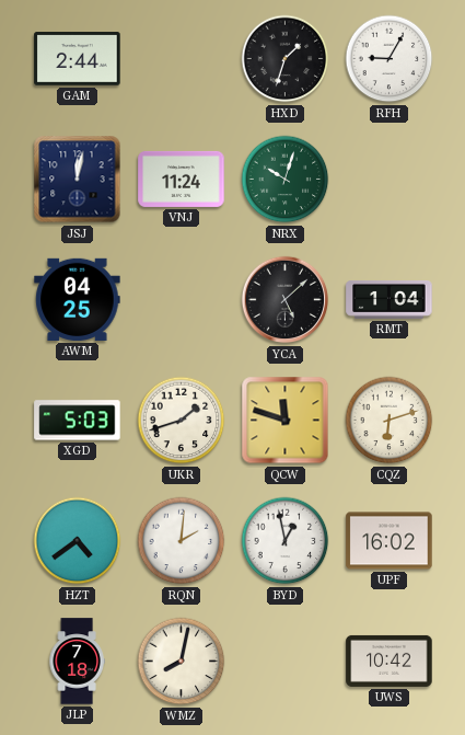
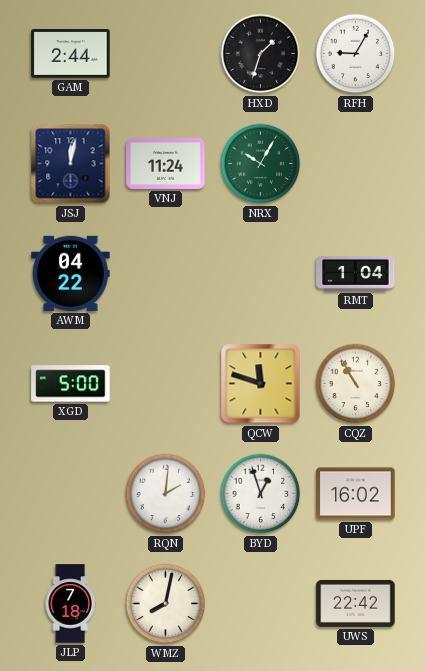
NRX: 10:03 -> 10:05 (261, 164)
AWM: 04:25 -> 04:22 (71, 273)
YCA: 5:08 -> none (286, 300)
XGD: 5:03 -> 5:00 (71, 384)
UKR: 1:42 -> none (182, 421)
CQZ: 6:12 -> 10:55 (356, 384)
HZT: 4:39 -> none (78, 541)
BYD: 12:58 -> 12:57 (261, 494)
UWS: 10:42 -> 22:42 (356, 603)
